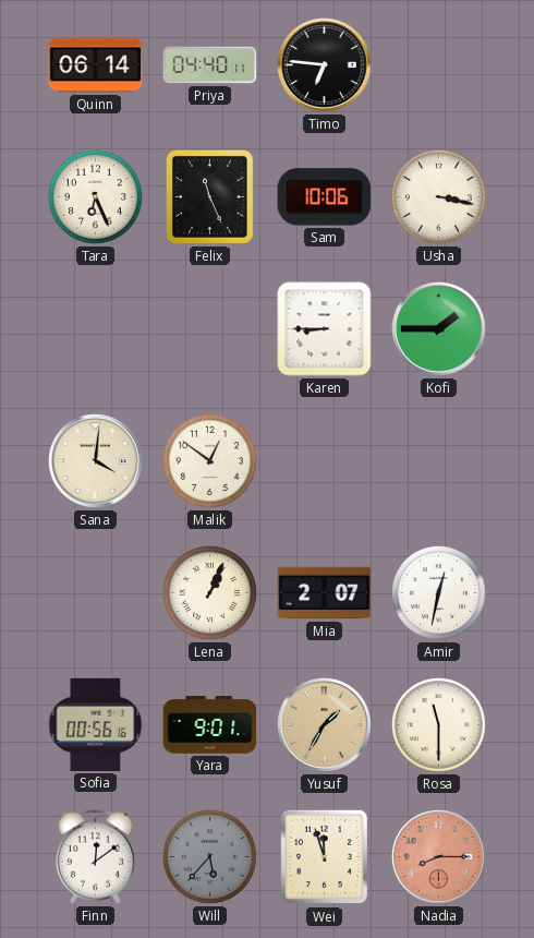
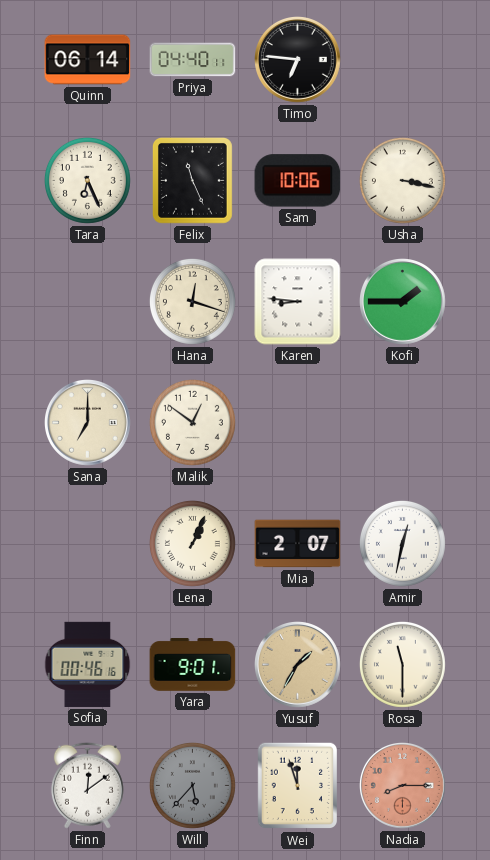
Hana: none -> 12:18 (192, 301)
Karen: 8:45 -> 8:46 (298, 302)
Sana: 4:01 -> 7:00 (88, 423)
Sofia: 00:56 -> 00:46 (88, 664)
